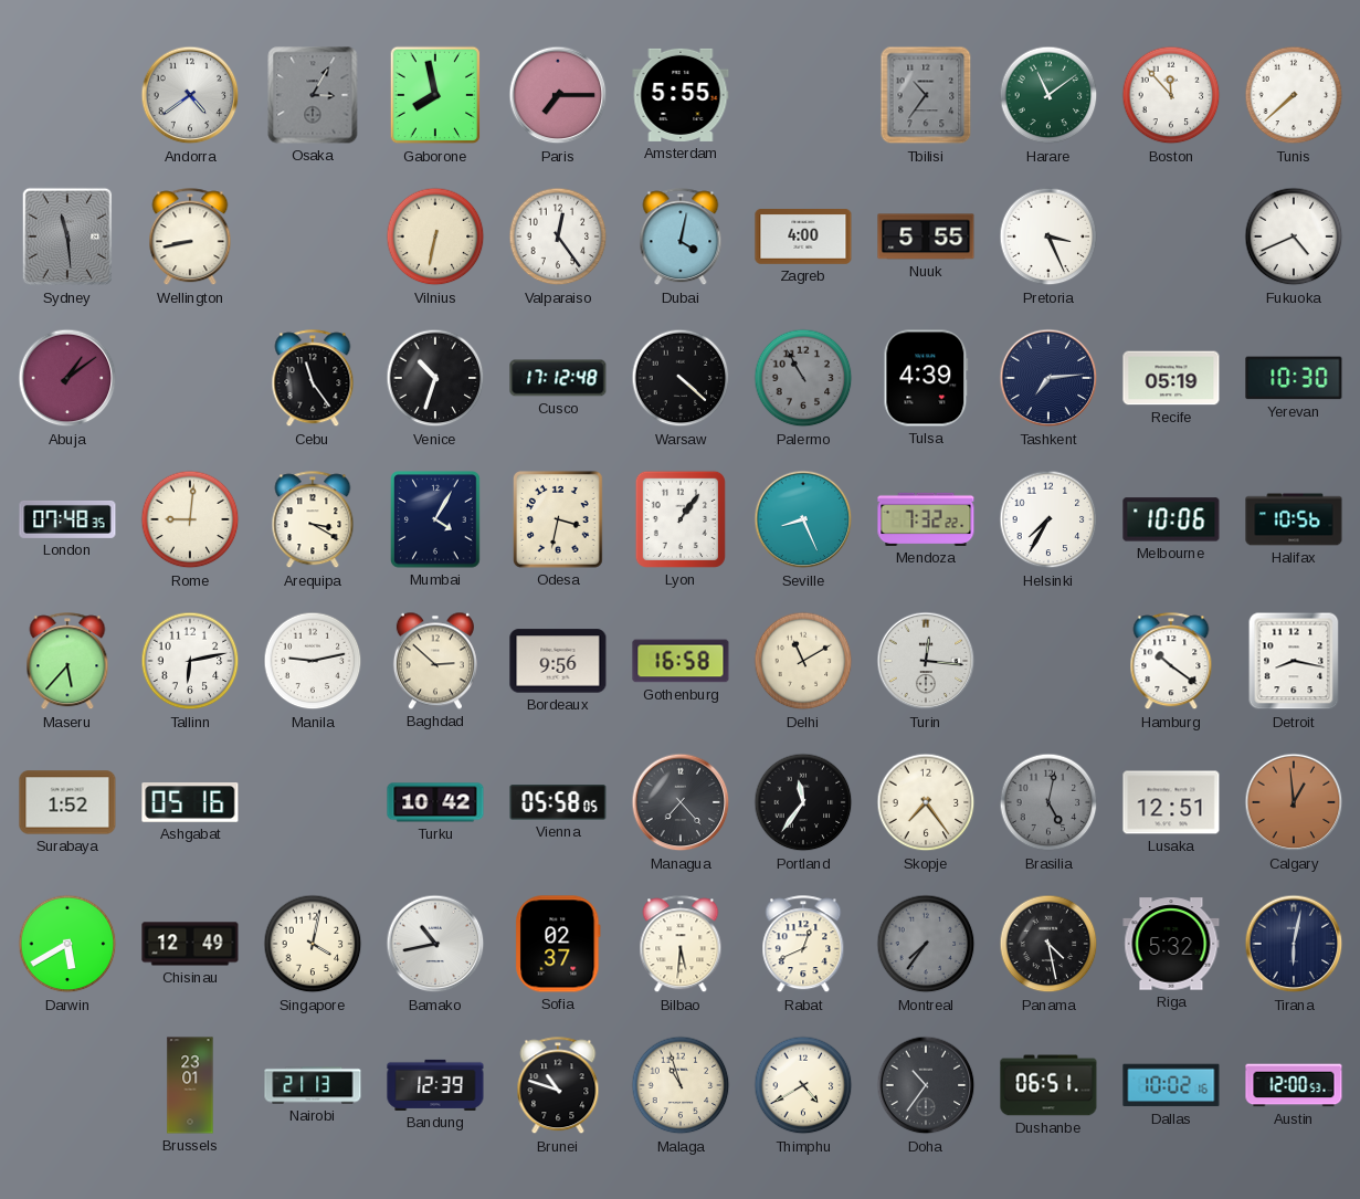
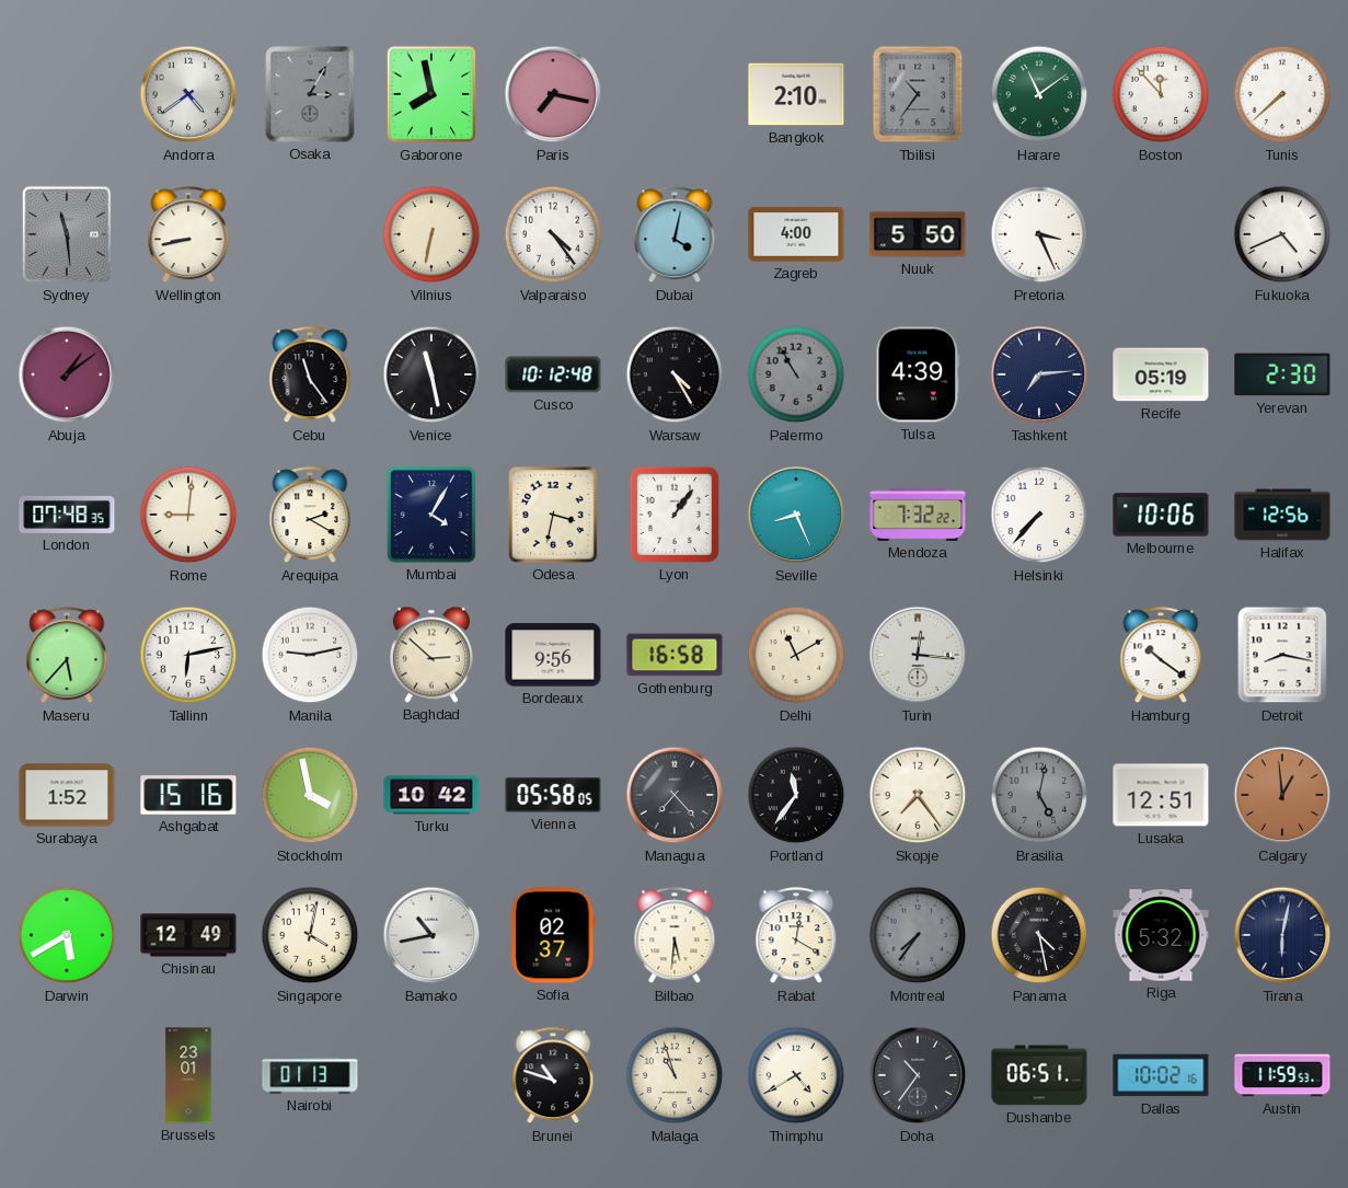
Paris: 7:15 -> 7:17 (553, 94)
Amsterdam: 5:55 -> none (681, 95)
Bangkok: none -> 2:10 (796, 94)
Valparaiso: 12:24 -> 4:24 (553, 234)
Nuuk: 5:55 -> 5:50 (918, 234)
Venice: 10:33 -> 11:28 (431, 374)
Cusco: 17:12 -> 10:12 (553, 374)
Warsaw: 4:22 -> 4:25 (675, 374)
Yerevan: 10:30 -> 2:30 (1282, 374)
Arequipa: 3:20 -> 2:20 (310, 516)
Helsinki: 7:35 -> 7:37 (1039, 515)
Halifax: 10:56 -> 12:56 (1282, 515)
Ashgabat: 05:16 -> 15:16 (188, 795)
Stockholm: none -> 3:58 (310, 795)
Rabat: 12:41 -> 12:20 (796, 936)
Nairobi: 21:13 -> 01:13 (310, 1075)
Bandung: 12:39 -> none (435, 1085)
Austin: 12:00 -> 11:59 (1282, 1075)
